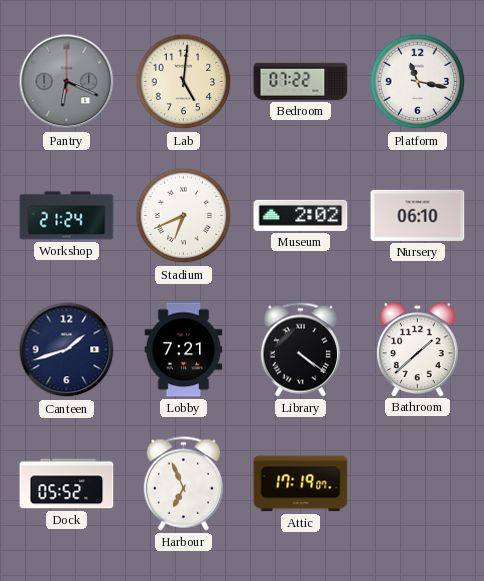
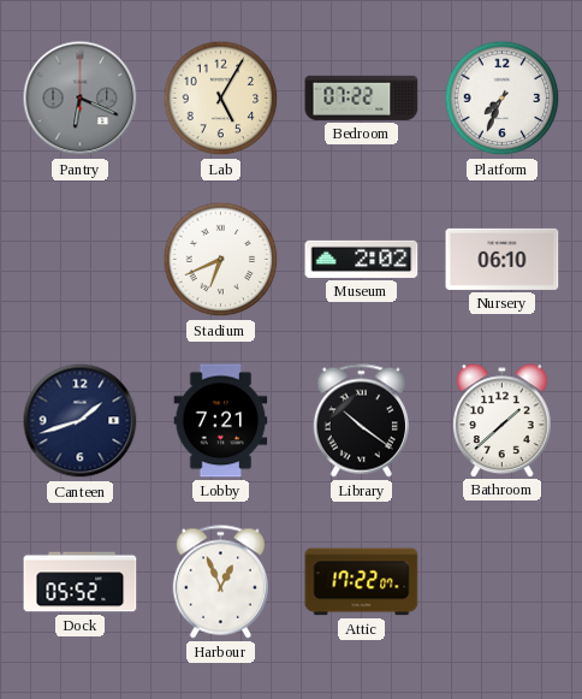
Lab: 5:01 -> 5:05 (221, 99)
Platform: 11:17 -> 7:34 (503, 99)
Workshop: 21:24 -> none (67, 216)
Library: 4:21 -> 10:21 (361, 421)
Harbour: 6:56 -> 12:56 (220, 582)
Attic: 17:19 -> 17:22 (362, 582)
